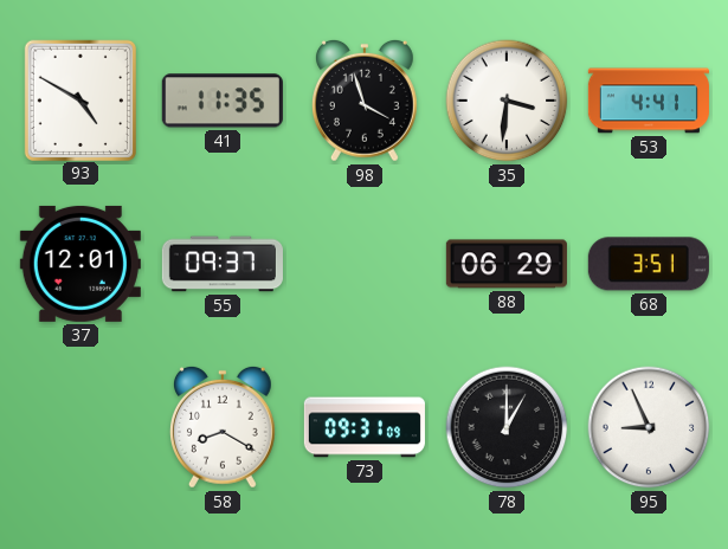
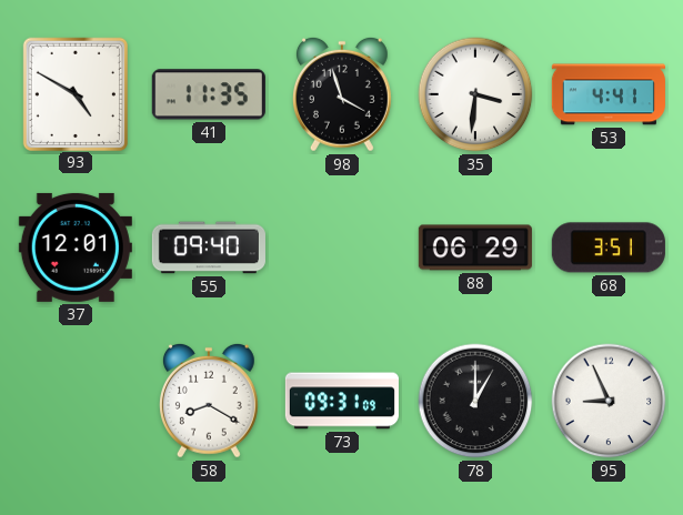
55: 09:37 -> 09:40 (209, 248)
